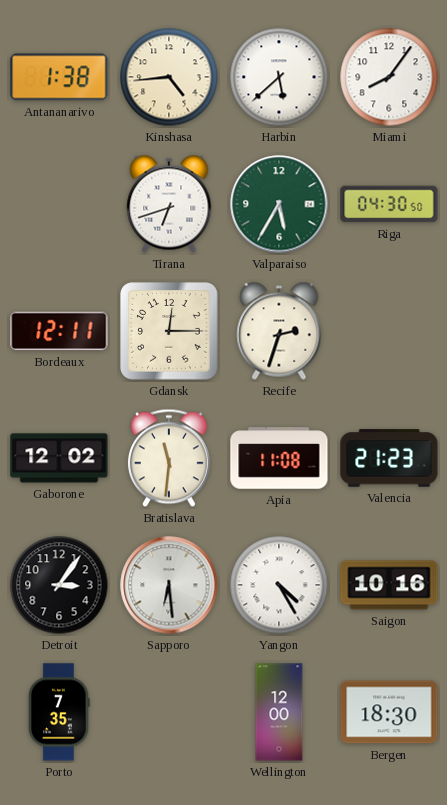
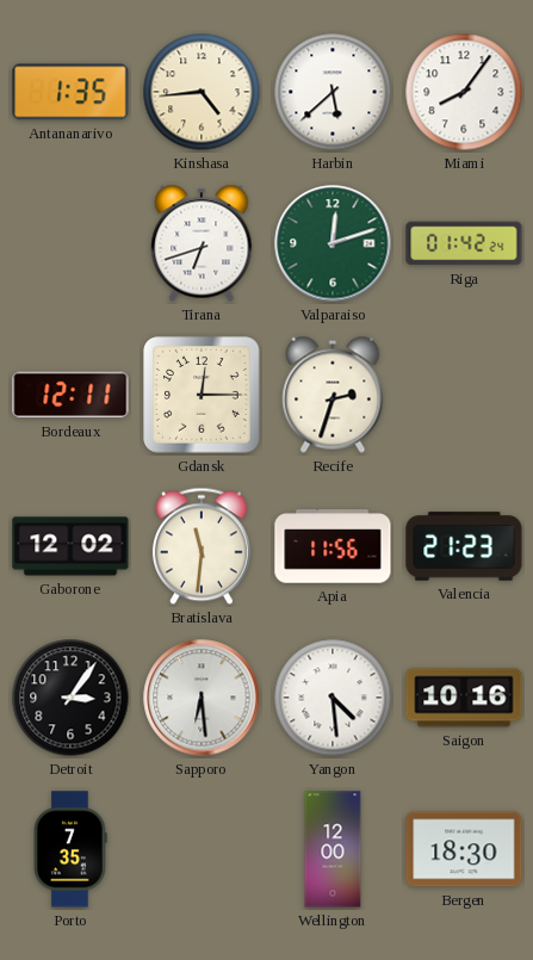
Antananarivo: 1:38 -> 1:35 (70, 92)
Valparaiso: 5:35 -> 12:12 (333, 243)
Riga: 04:30 -> 01:42 (464, 243)
Apia: 11:08 -> 11:56 (333, 546)
Yangon: 4:25 -> 4:29 (333, 698)
